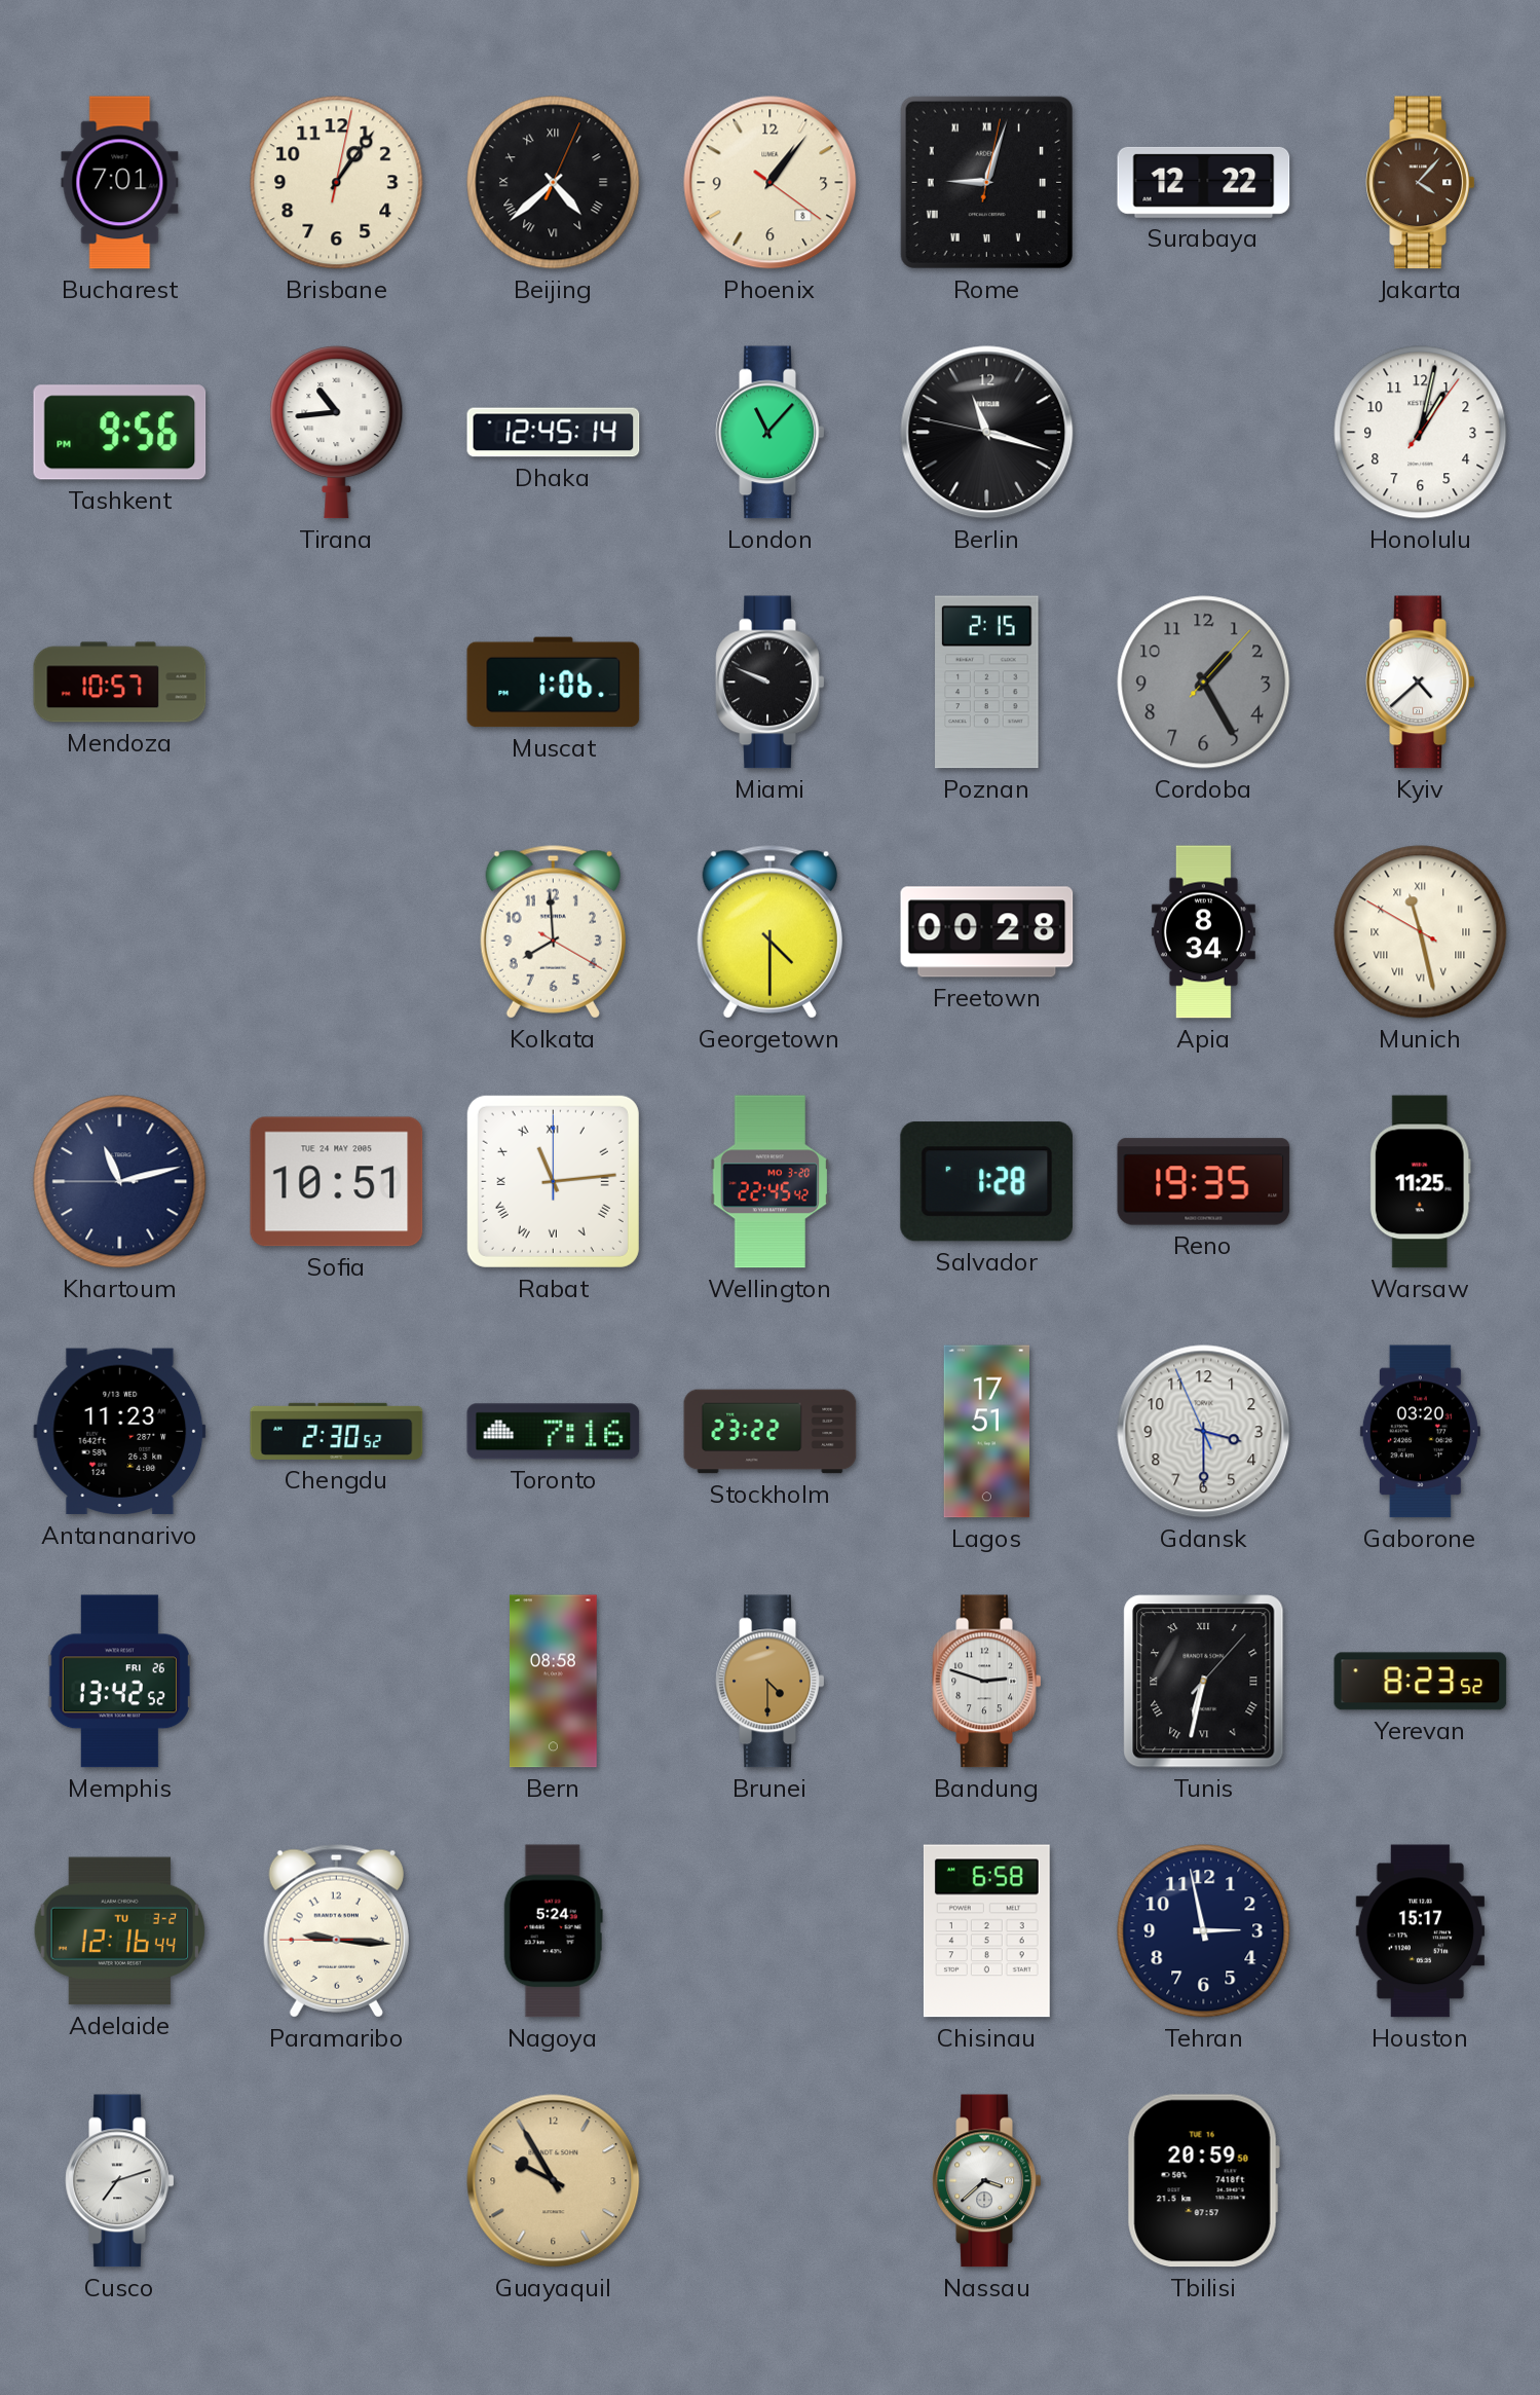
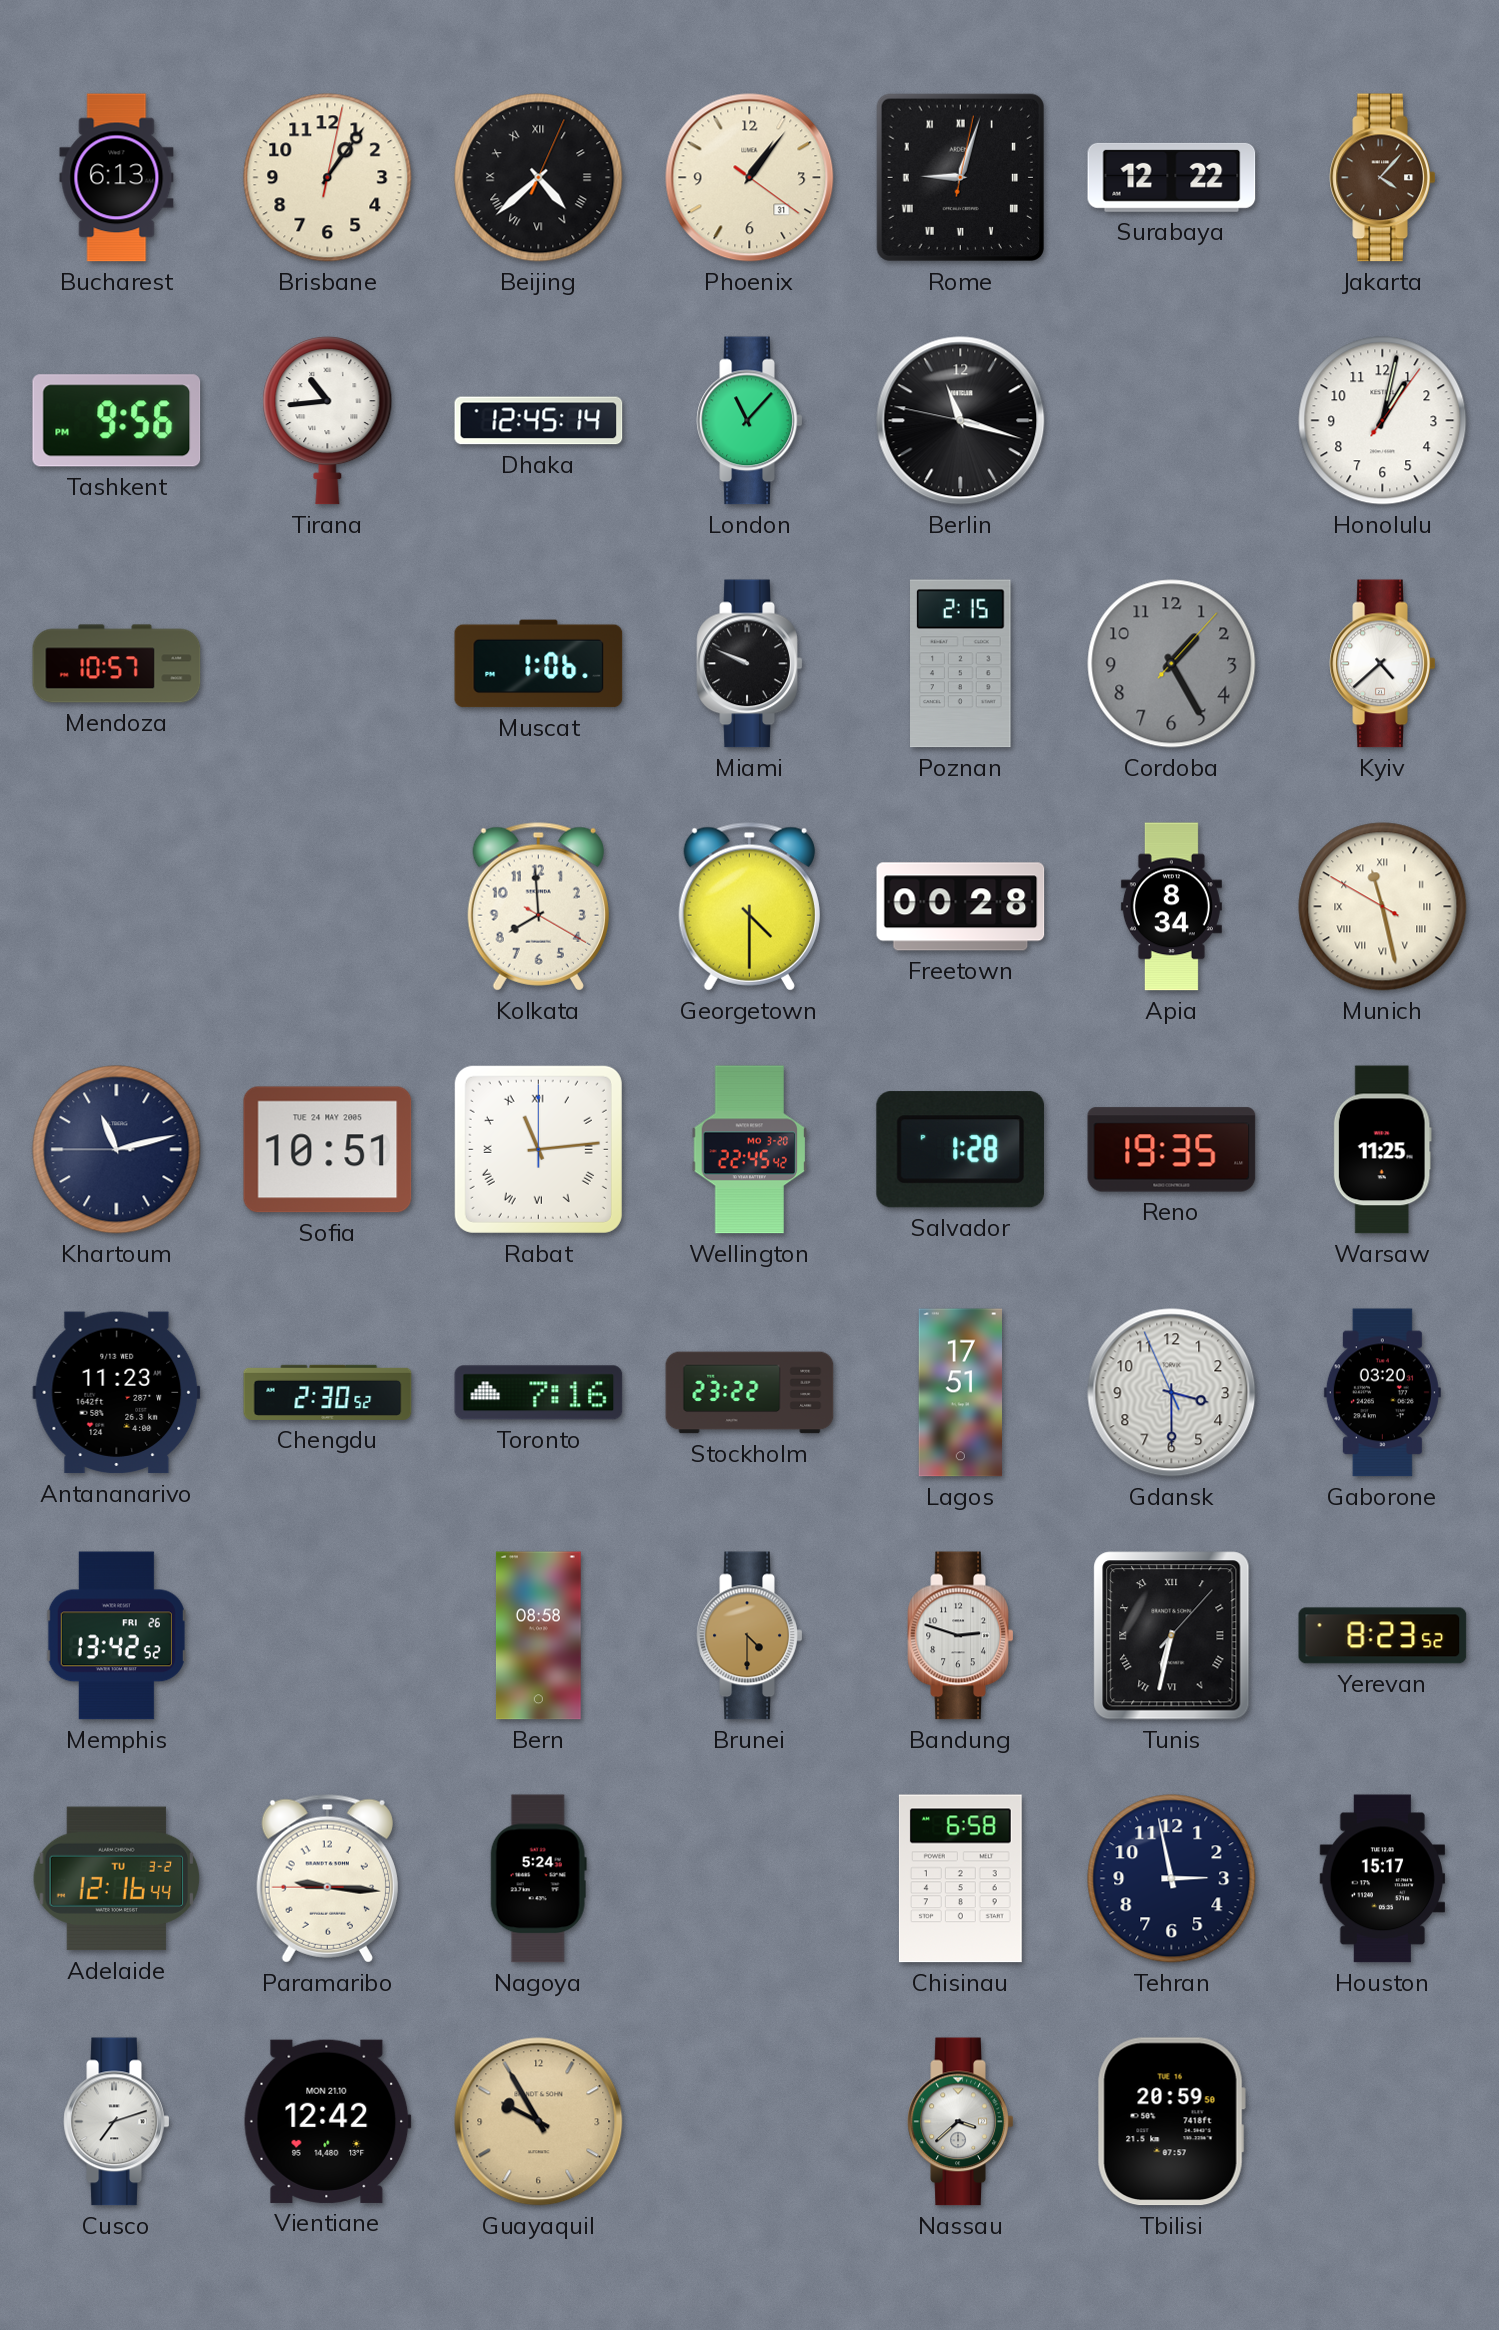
Bucharest: 7:01 -> 6:13 (117, 178)
Phoenix date: 8 -> 31 (750, 178)
Vientiane: none -> 12:42 (327, 2121)
